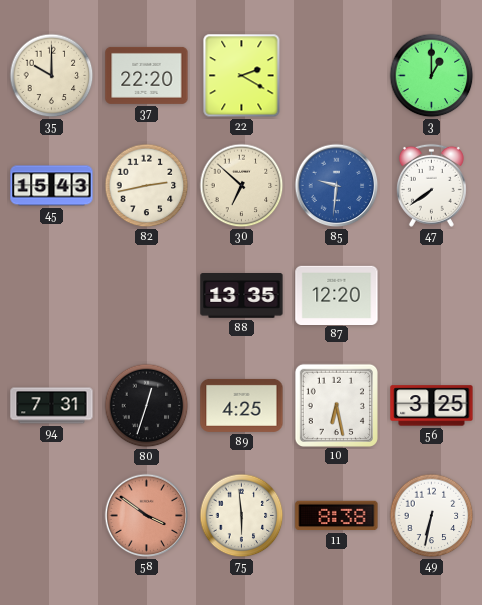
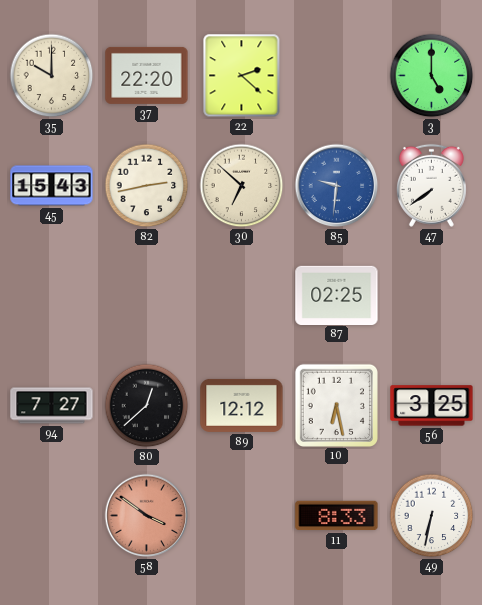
22: 2:20 -> 2:22 (242, 76)
3: 1:00 -> 5:00 (432, 76)
88: 13:35 -> none (242, 296)
87: 12:20 -> 02:25 (337, 295)
94: 7:31 -> 7:27 (52, 406)
80: 12:33 -> 12:38 (147, 406)
89: 4:25 -> 12:12 (242, 405)
75: 5:59 -> none (242, 516)
11: 8:38 -> 8:33 (337, 516)
